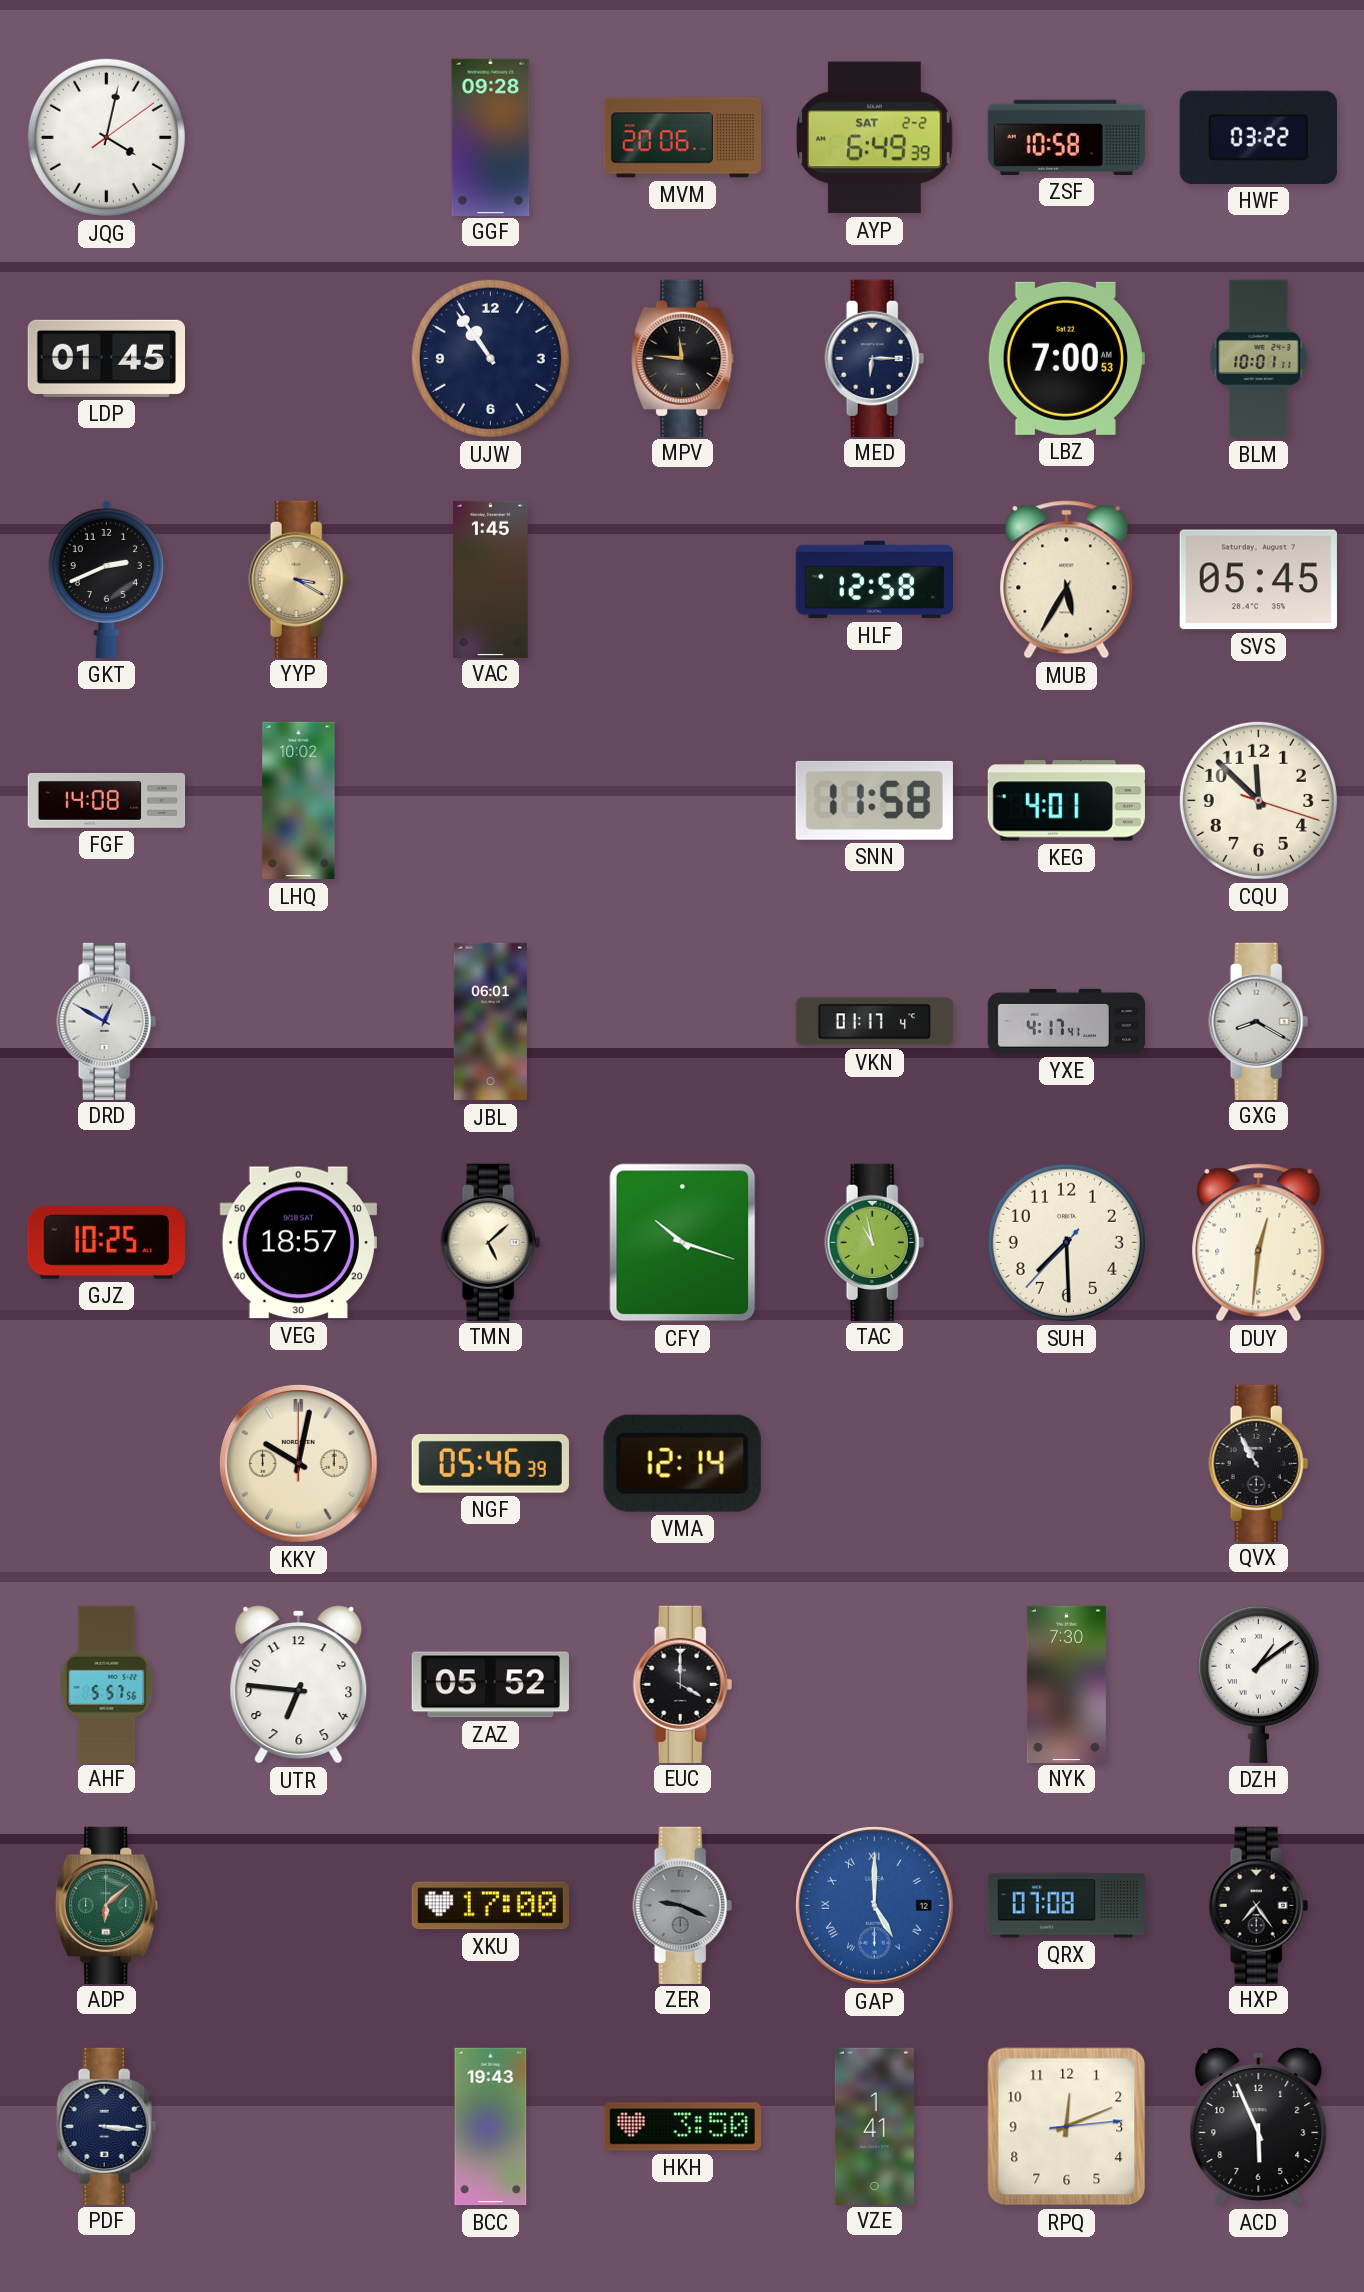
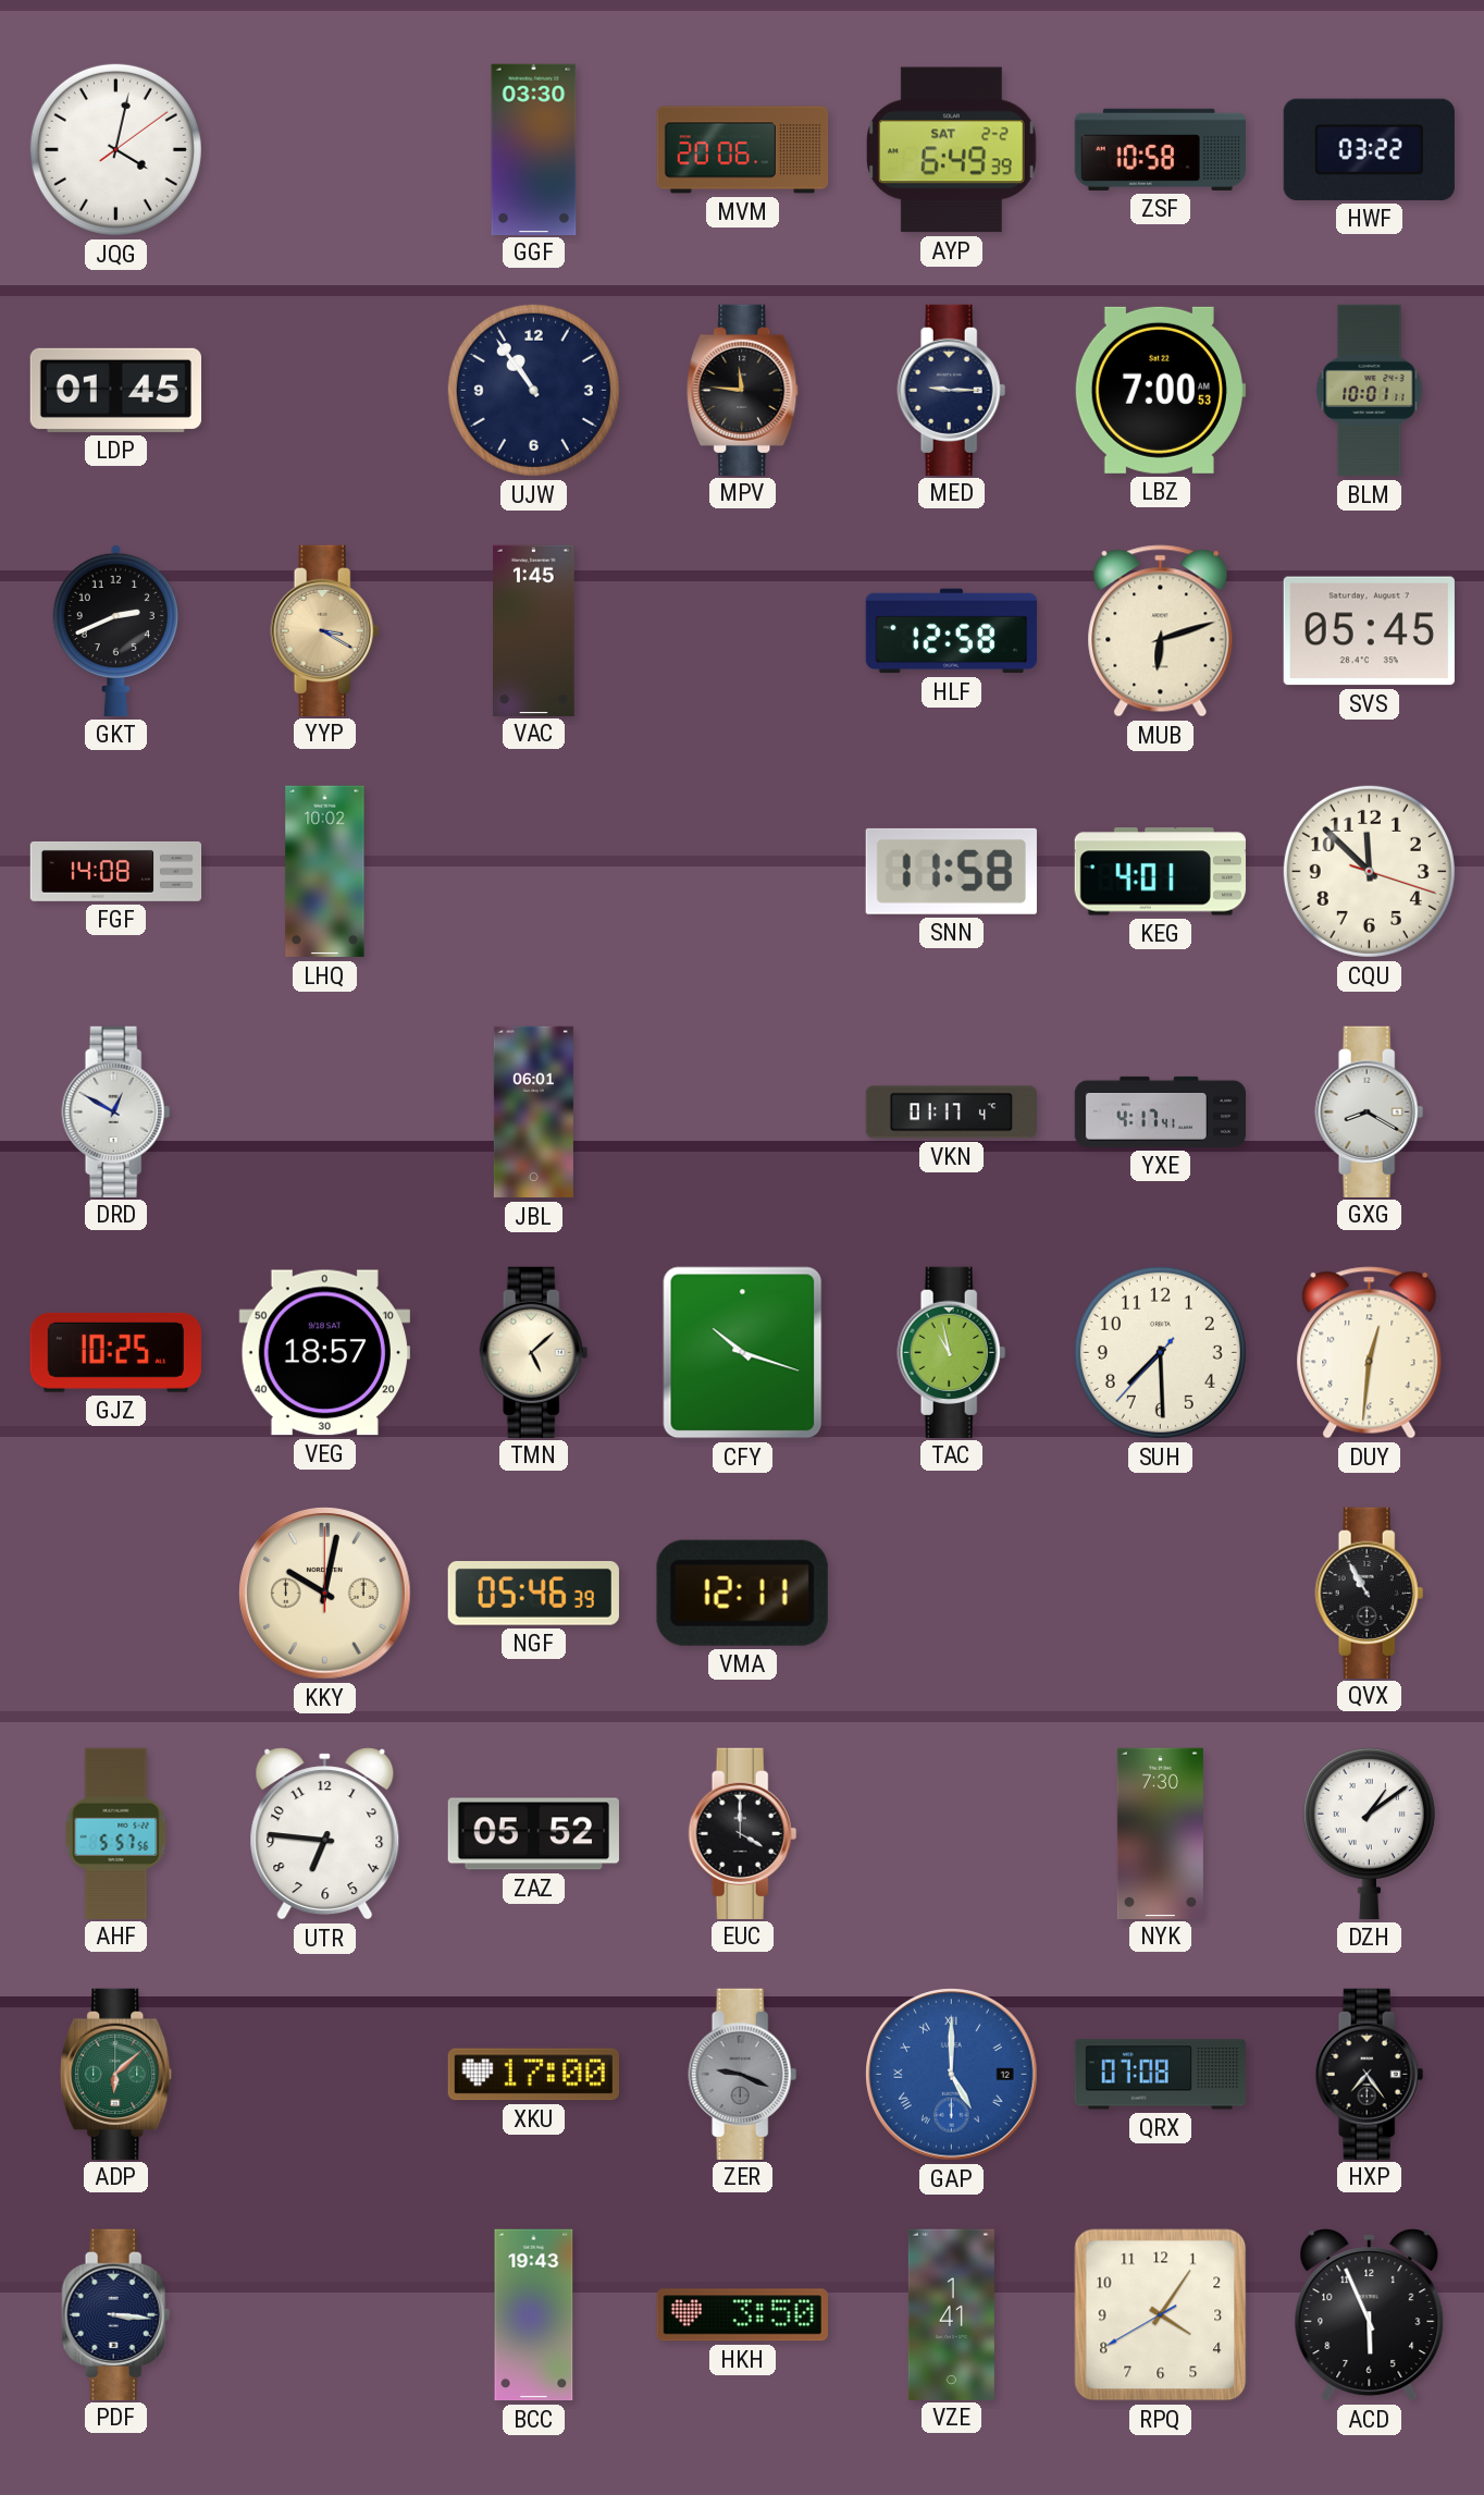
GGF: 09:28 -> 03:30 (534, 149)
MED: 6:15 -> 9:15 (952, 390)
MUB: 5:35 -> 6:12 (1161, 631)
VMA: 12:14 -> 12:11 (742, 1593)
RPQ: 12:11 -> 4:05 (1161, 2315)
